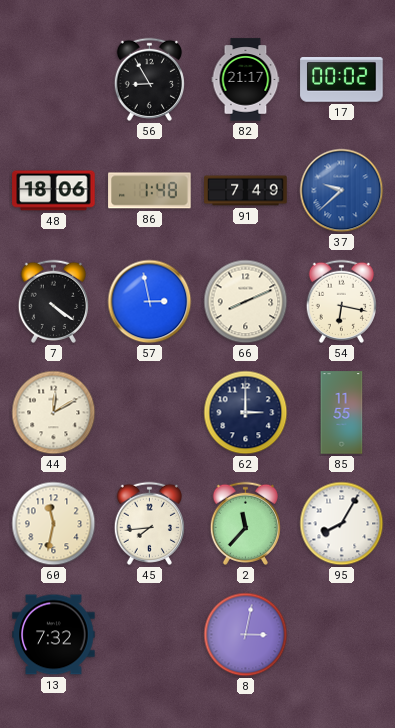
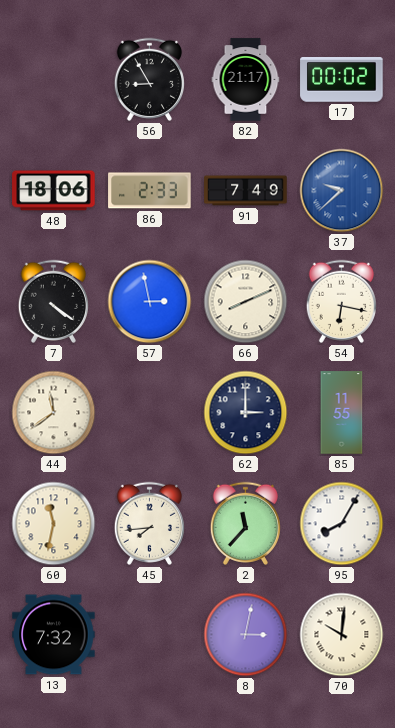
86: 1:48 -> 2:33 (150, 191)
44: 12:10 -> 11:39 (54, 413)
70: none -> 10:01 (342, 635)
